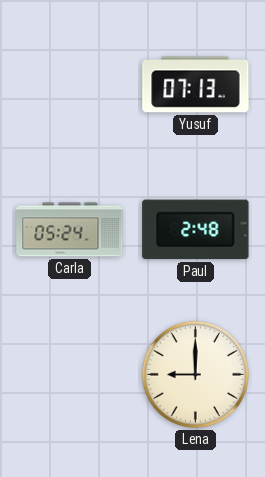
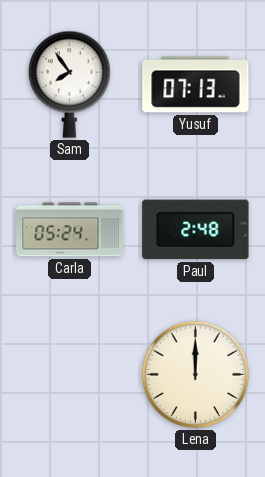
Sam: none -> 7:54 (69, 84)
Lena: 9:00 -> 12:00 (195, 374)
